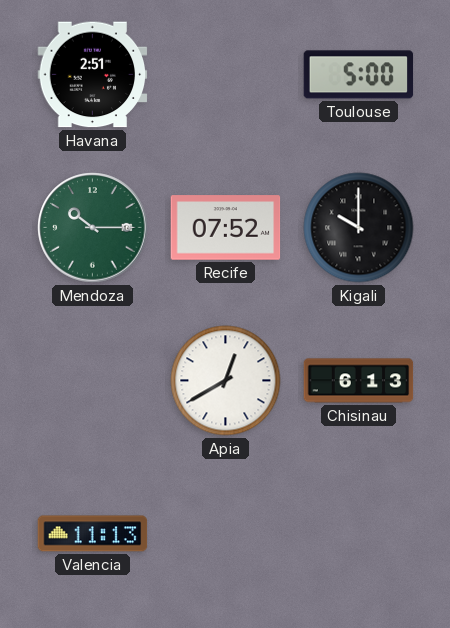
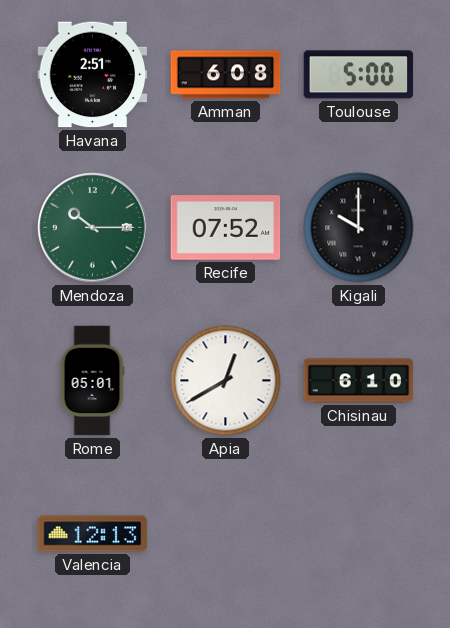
Amman: none -> 6:08 (226, 75)
Rome: none -> 05:01 (92, 381)
Chisinau: 6:13 -> 6:10 (359, 381)
Valencia: 11:13 -> 12:13 (93, 534)
